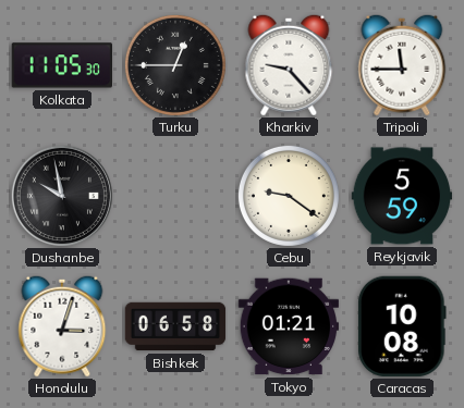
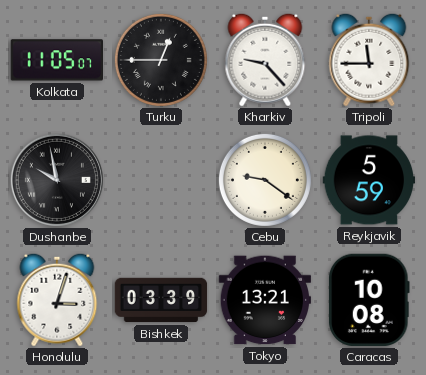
Kolkata: 11:05:30 -> 11:05:07 (56, 60)
Bishkek: 06:58 -> 03:39 (161, 300)
Tokyo: 01:21 -> 13:21 (265, 300)
